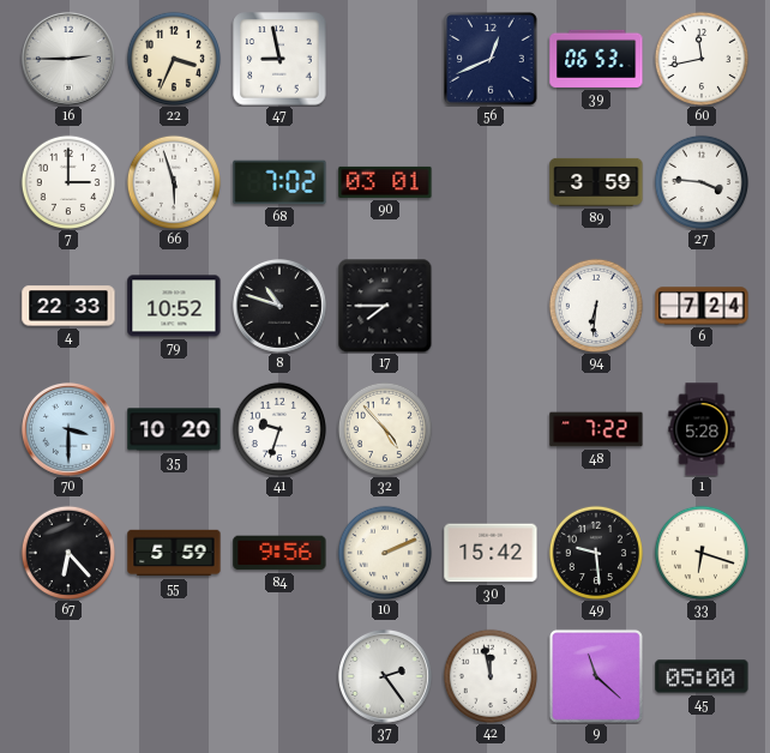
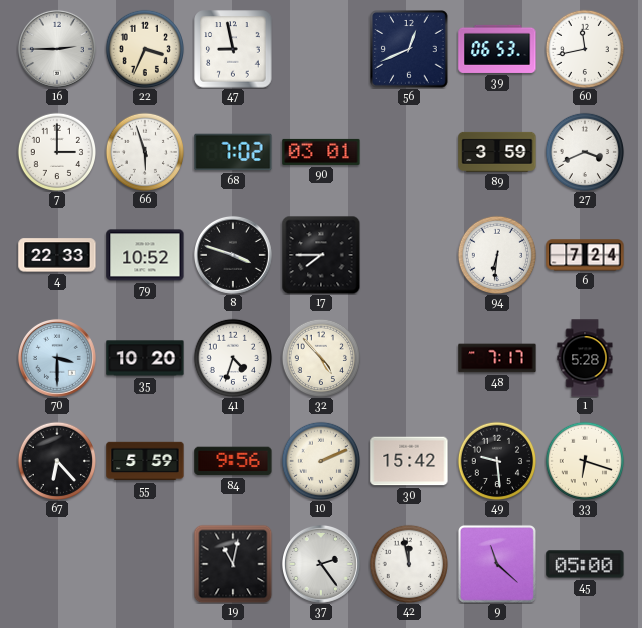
27: 3:46 -> 3:41 (584, 151)
8: 10:48 -> 3:48 (233, 255)
41: 9:33 -> 4:33 (232, 357)
48: 7:22 -> 7:17 (497, 358)
19: none -> 11:02 (233, 564)
